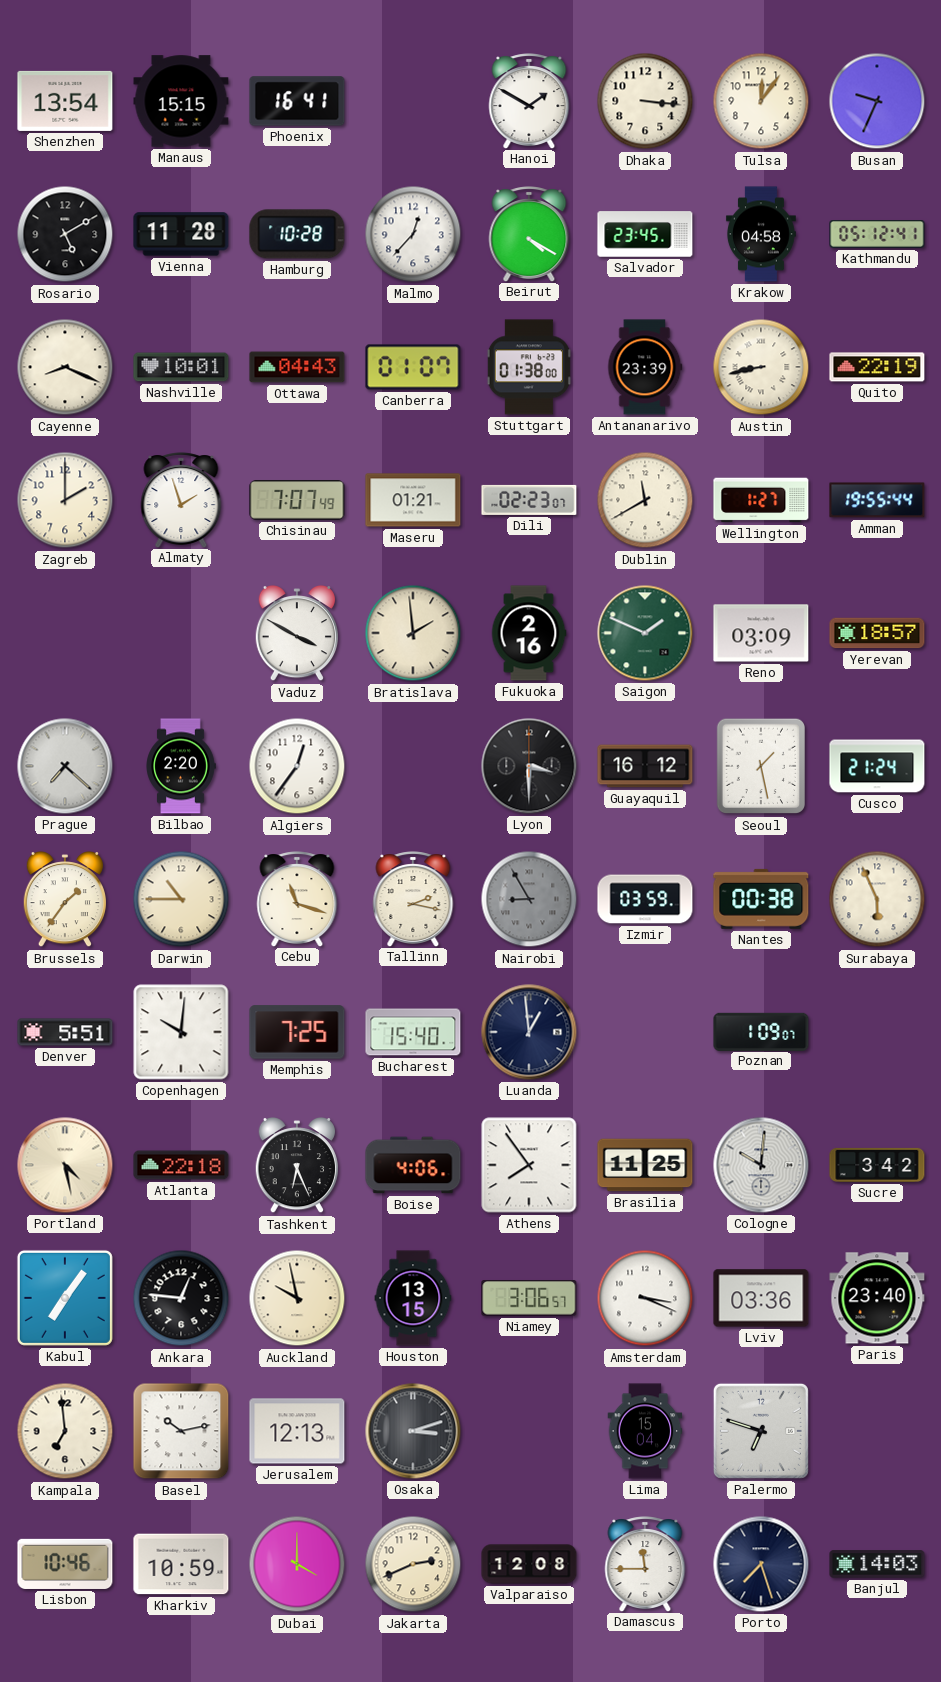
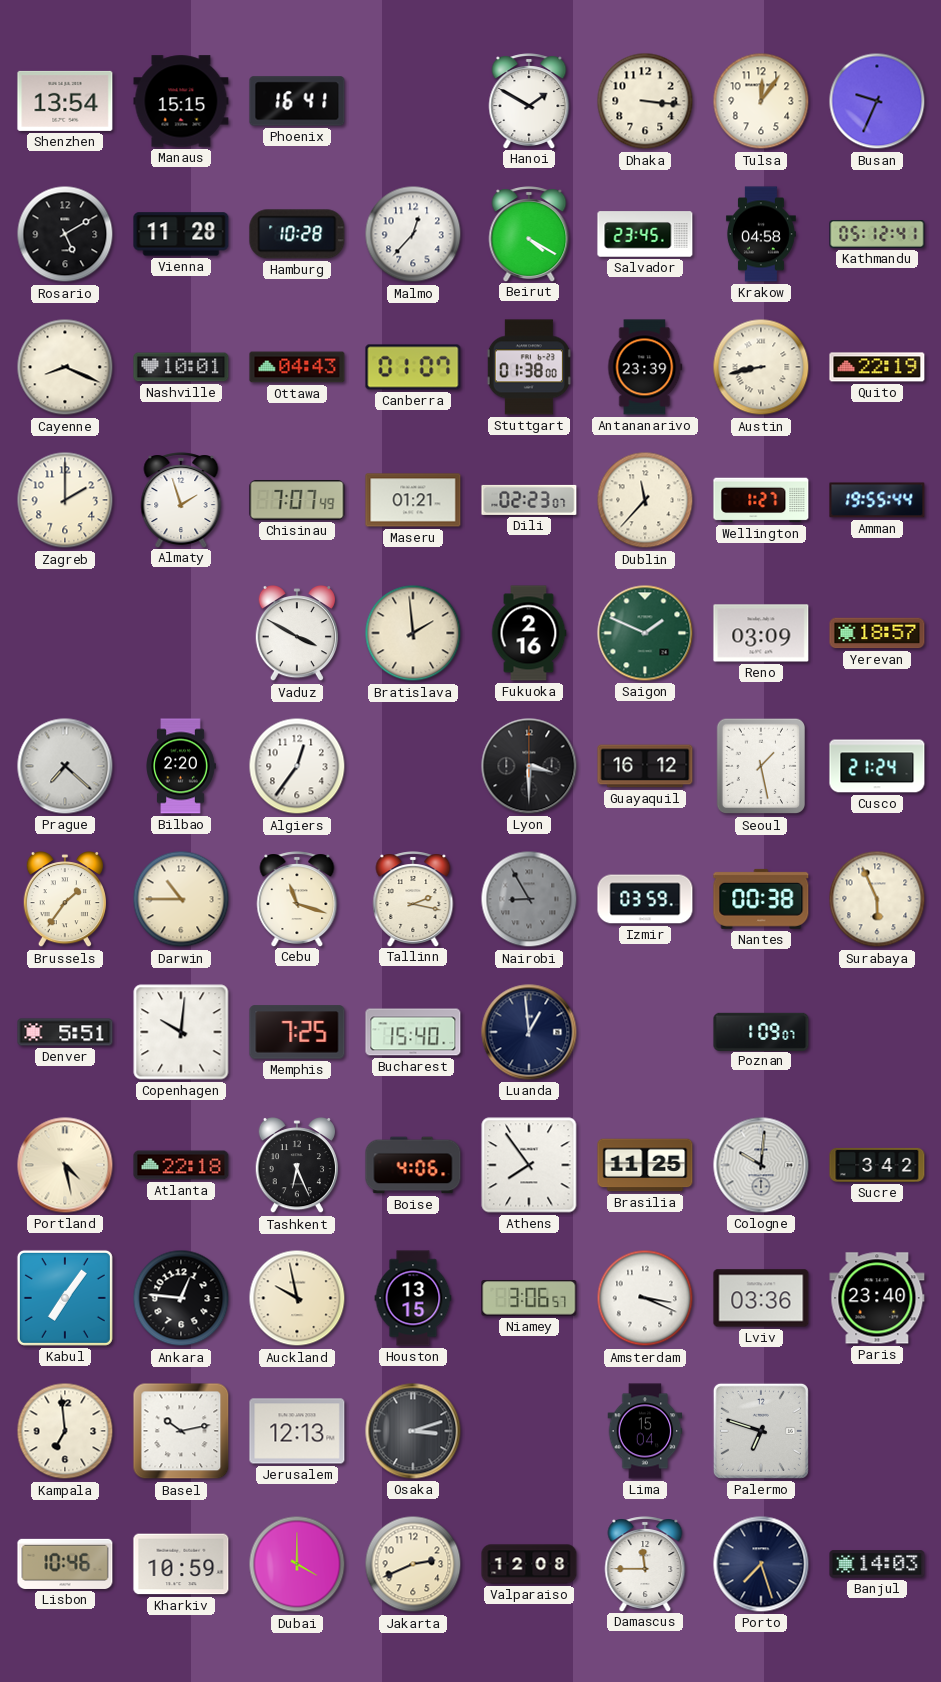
Dublin: 11:40 -> 11:37 (645, 500)
